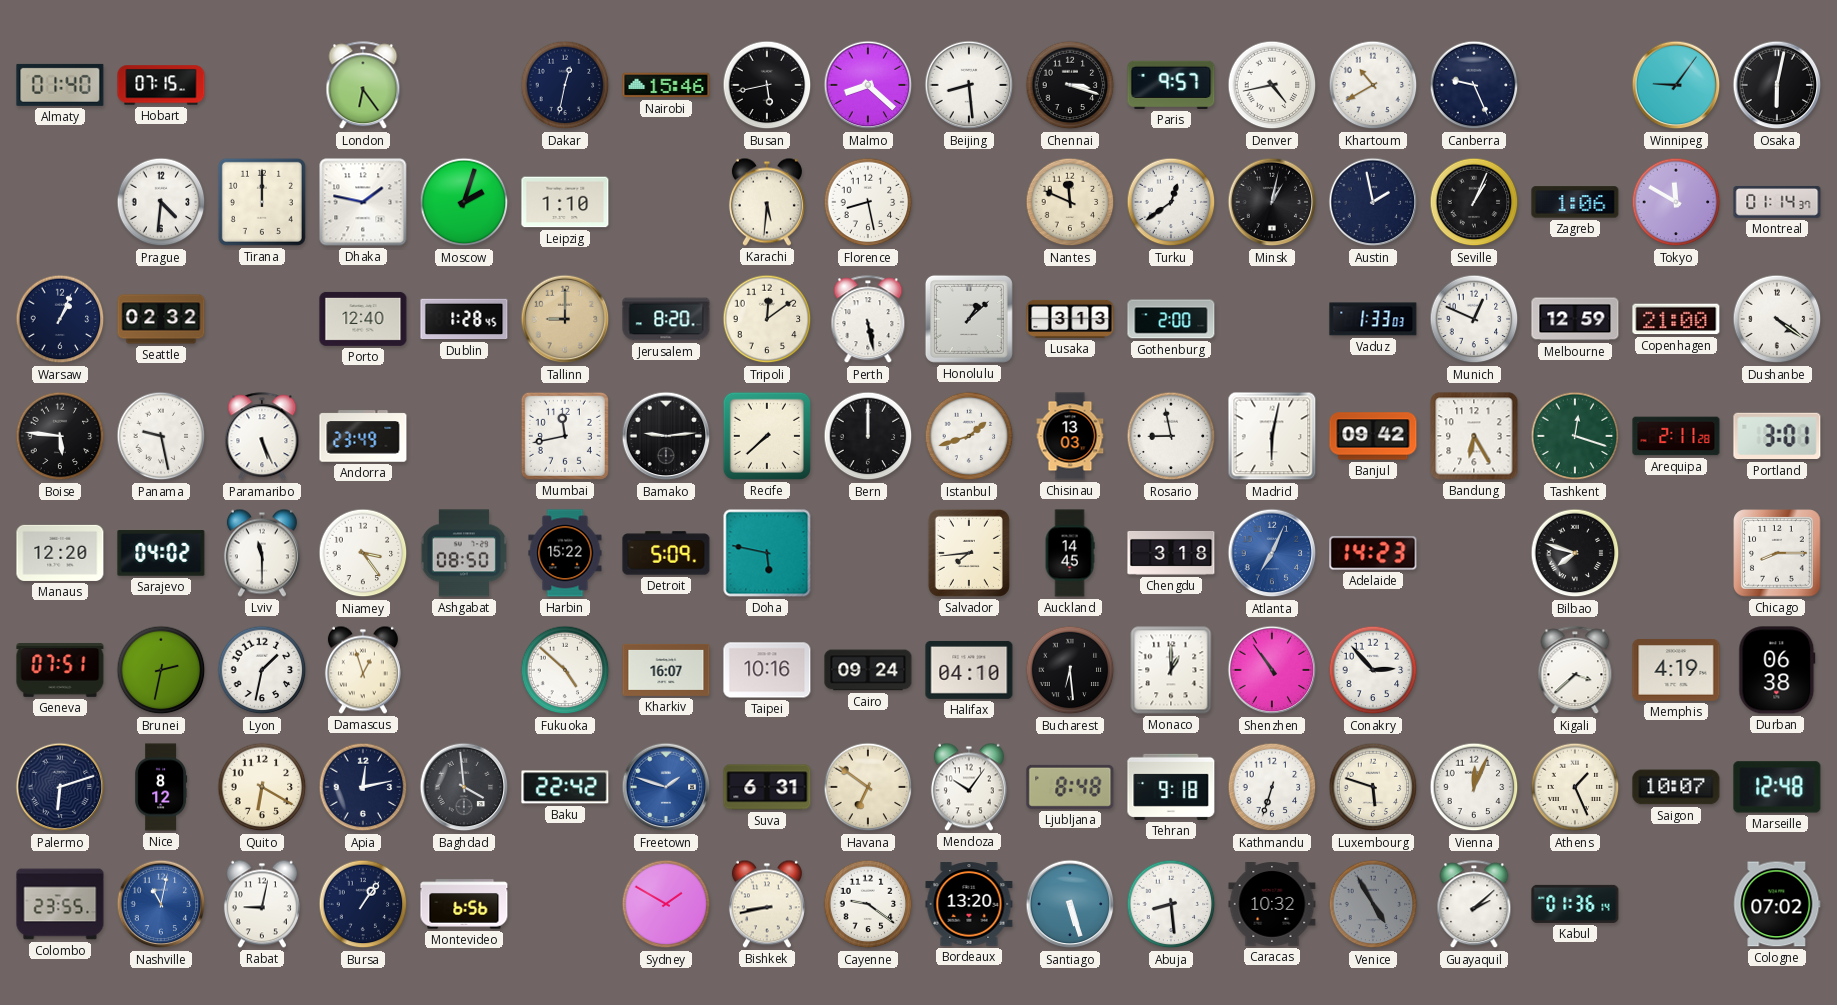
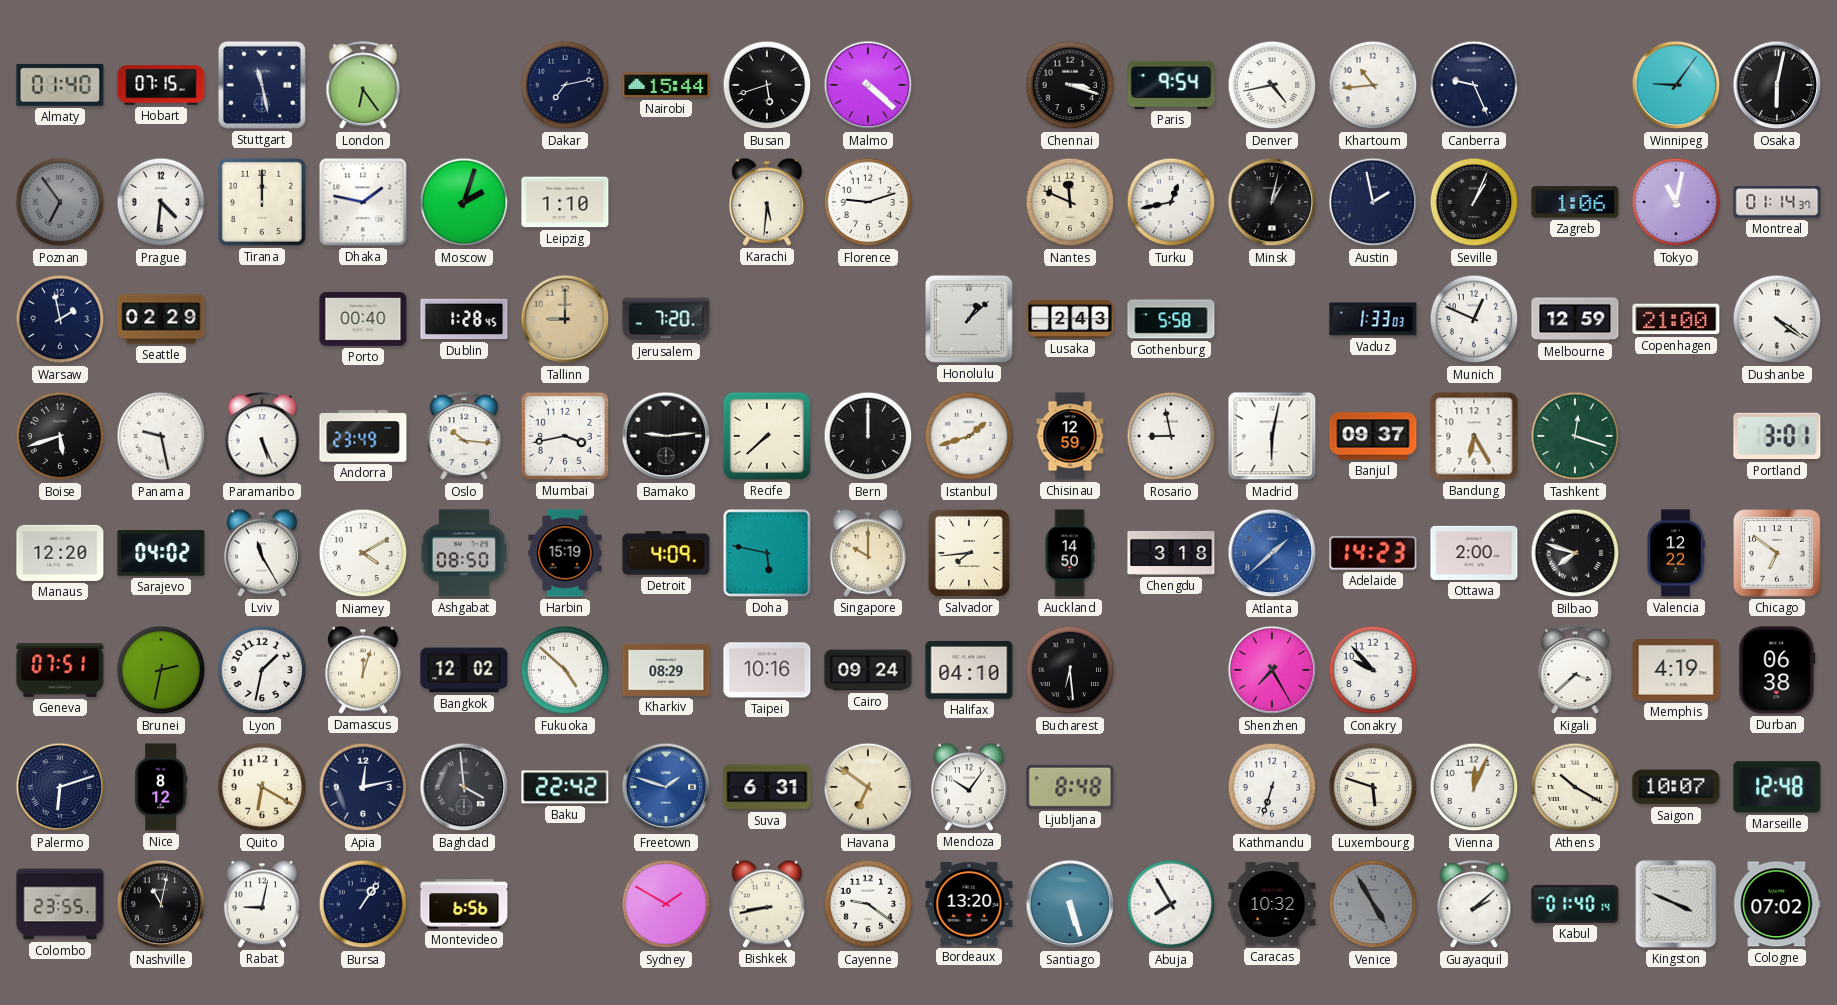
Stuttgart: none -> 11:28 (262, 85)
Dakar: 12:32 -> 7:13 (565, 85)
Nairobi: 15:46 -> 15:44 (666, 85)
Busan: 5:43 -> 5:42 (767, 85)
Malmo: 8:22 -> 4:22 (868, 85)
Beijing: 8:29 -> none (969, 85)
Paris: 9:57 -> 9:54 (1171, 85)
Khartoum: 10:40 -> 10:44 (1373, 85)
Poznan: none -> 6:54 (60, 202)
Florence: 8:28 -> 9:12 (868, 202)
Turku: 12:39 -> 12:43 (1171, 202)
Tokyo: 11:50 -> 11:02 (1676, 202)
Warsaw: 1:04 -> 1:58 (60, 319)
Seattle: 02:32 -> 02:29 (161, 319)
Porto: 12:40 -> 00:40 (363, 319)
Jerusalem: 8:20 -> 7:20 (666, 319)
Tripoli: 12:09 -> none (767, 319)
Perth: 5:28 -> none (868, 320)
Lusaka: 3:13 -> 2:43 (1070, 319)
Gothenburg: 2:00 -> 5:58 (1171, 319)
Boise: 5:46 -> 5:42 (60, 436)
Oslo: none -> 10:16 (464, 437)
Mumbai: 11:43 -> 3:43 (565, 436)
Chisinau: 13:03 -> 12:59 (1070, 436)
Banjul: 09:42 -> 09:37 (1373, 436)
Arequipa: 2:11 -> none (1676, 436)
Lviv: 11:30 -> 11:25 (262, 553)
Niamey: 3:24 -> 4:10 (363, 553)
Harbin: 15:22 -> 15:19 (565, 553)
Detroit: 5:09 -> 4:09 (666, 553)
Singapore: none -> 10:00 (868, 553)
Auckland: 14:45 -> 14:50 (1070, 553)
Atlanta: 7:04 -> 1:38 (1272, 553)
Ottawa: none -> 2:00 (1474, 553)
Valencia: none -> 12:22 (1676, 553)
Chicago: 8:15 -> 6:51 (1777, 553)
Damascus: 12:57 -> 12:03 (363, 670)
Bangkok: none -> 12:02 (464, 670)
Kharkiv: 16:07 -> 08:29 (666, 670)
Monaco: 1:00 -> none (1171, 670)
Shenzhen: 10:54 -> 7:25 (1272, 670)
Conakry: 2:53 -> 9:53 (1373, 670)
Tehran: 9:18 -> none (1171, 787)
Athens: 1:26 -> 10:20 (1575, 787)
Nashville dial: blue -> black (161, 904)
Abuja: 8:29 -> 7:55 (1171, 904)
Kabul: 01:36 -> 01:40 (1575, 904)
Kingston: none -> 3:49 (1676, 904)
